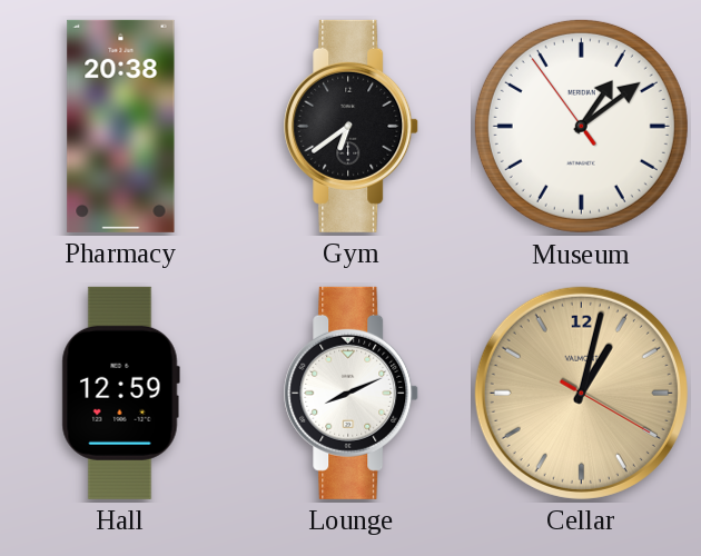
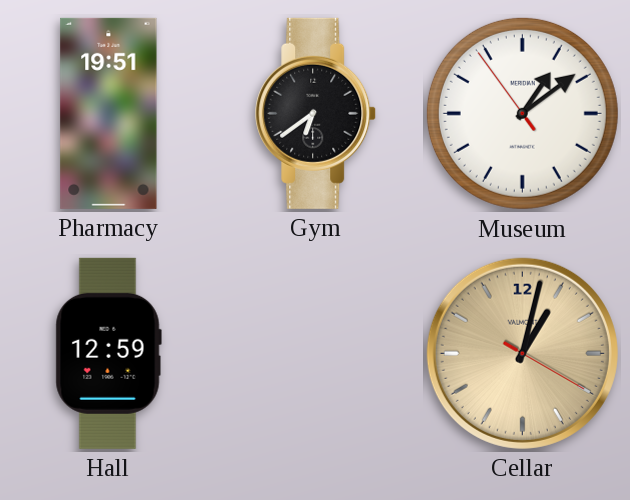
Pharmacy: 20:38 -> 19:51 (109, 113)
Lounge: 8:11 -> none (352, 393)
